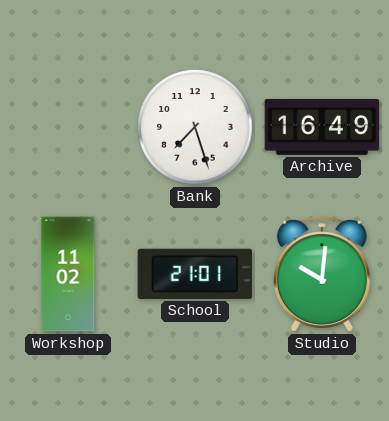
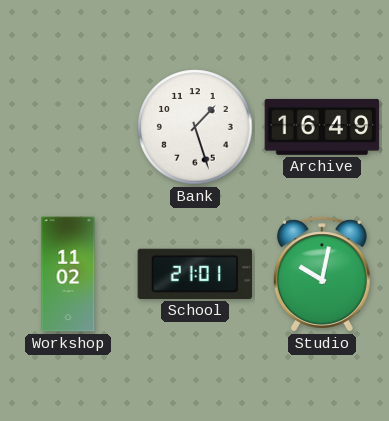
Bank: 7:27 -> 1:27 (195, 127)
Studio: 10:01 -> 10:02 (322, 274)
